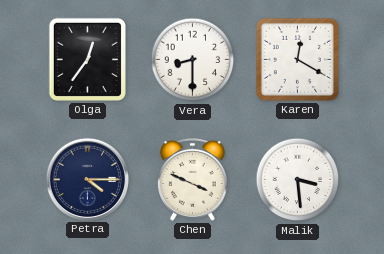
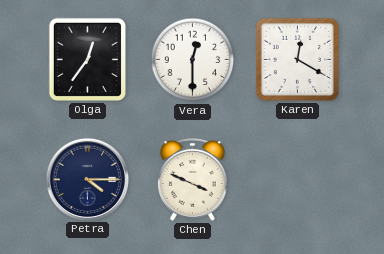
Vera: 8:30 -> 12:30 (193, 60)
Malik: 3:29 -> none (298, 180)
